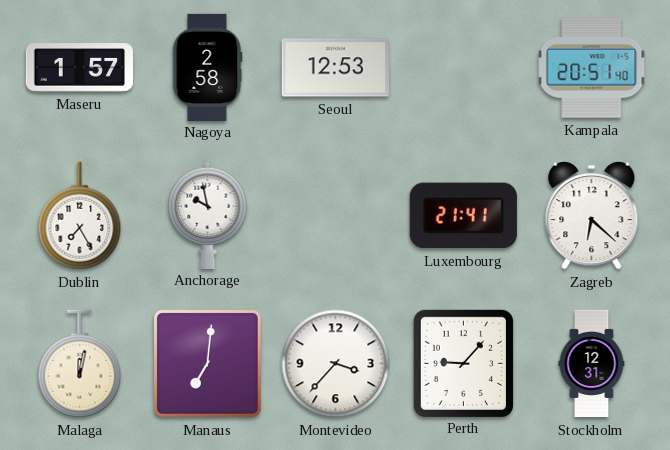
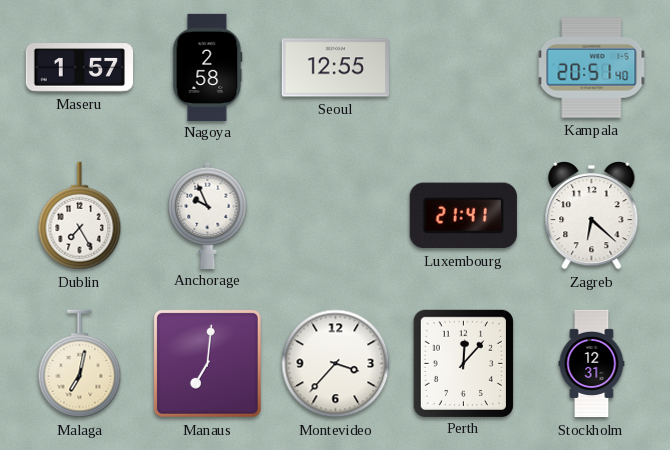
Seoul: 12:53 -> 12:55 (335, 68)
Anchorage: 9:58 -> 9:56 (208, 215)
Malaga: 12:02 -> 7:02 (80, 364)
Perth: 9:07 -> 12:07 (463, 363)
